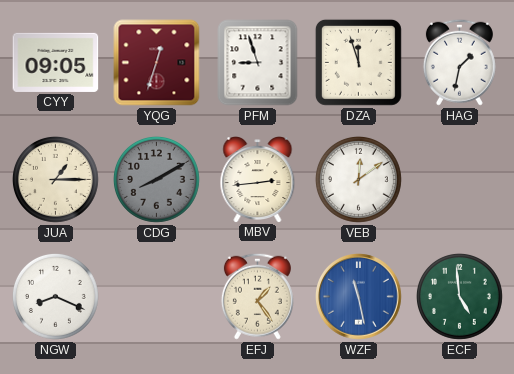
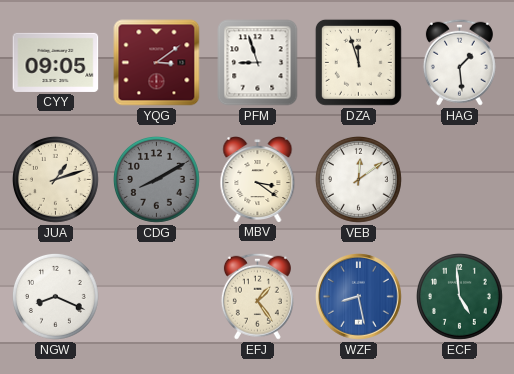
YQG: 12:33 -> 3:09 (157, 63)
HAG: 1:32 -> 1:29 (459, 62)
JUA: 1:15 -> 1:12 (55, 179)
MBV: 2:44 -> 3:21 (258, 180)
WZF: 11:28 -> 8:28 (359, 297)
